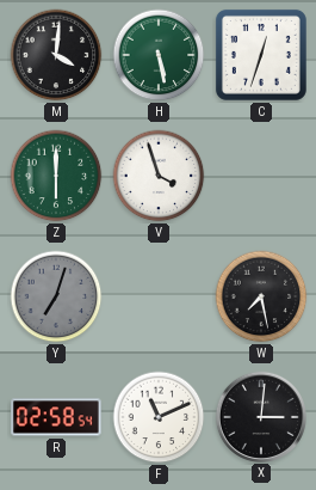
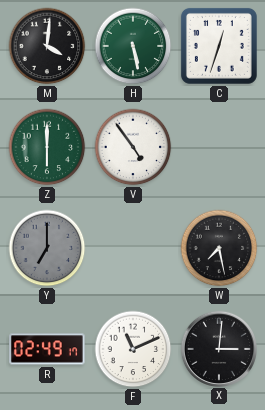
V: 3:57 -> 4:54 (133, 147)
Y: 7:03 -> 7:00 (47, 248)
R: 02:58 -> 02:49 (47, 349)
